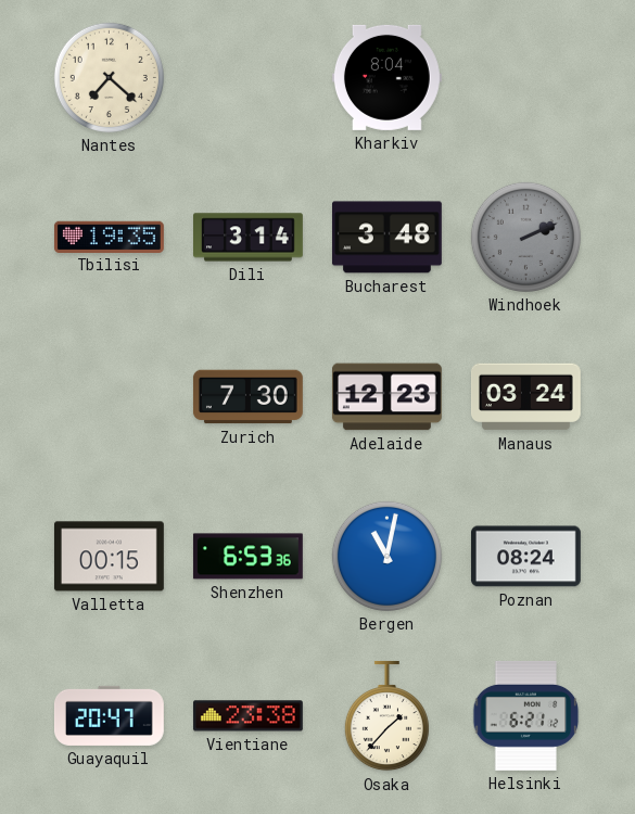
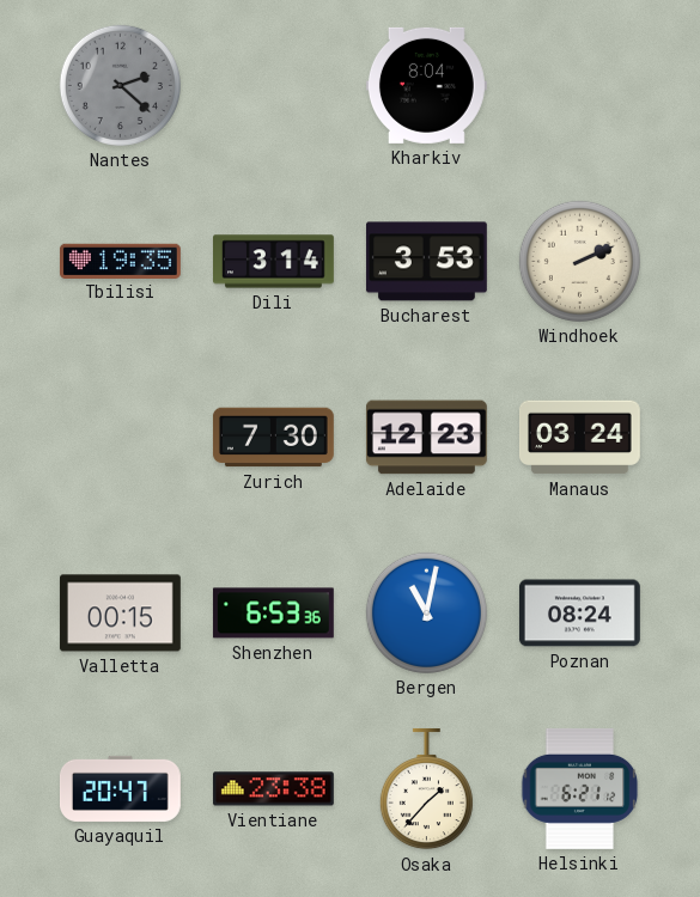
Nantes: 7:22 -> 2:22 (120, 85)
Nantes dial: cream -> grey (120, 85)
Bucharest: 3:48 -> 3:53 (426, 262)
Windhoek dial: grey -> cream (579, 261)
